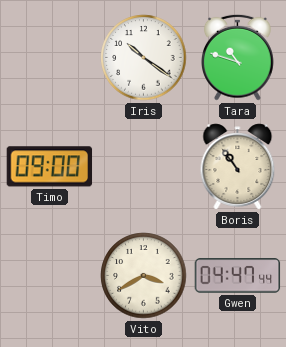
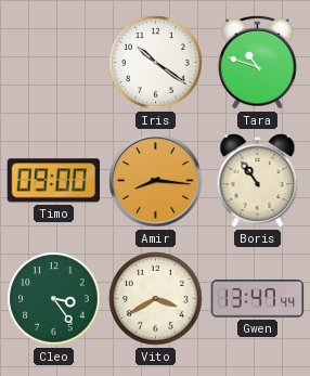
Amir: none -> 8:16 (156, 181)
Cleo: none -> 3:24 (54, 299)
Gwen: 04:47 -> 13:47 (258, 299)
